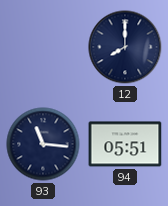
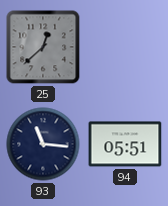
25: none -> 12:38 (43, 47)
12: 8:00 -> none (125, 47)
